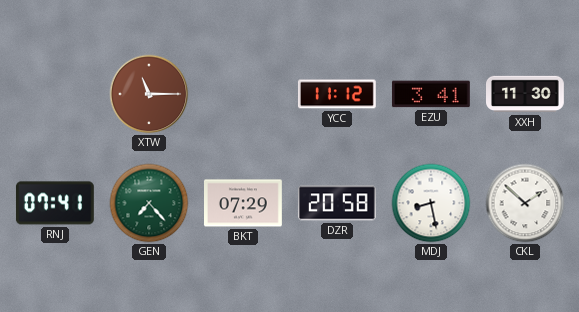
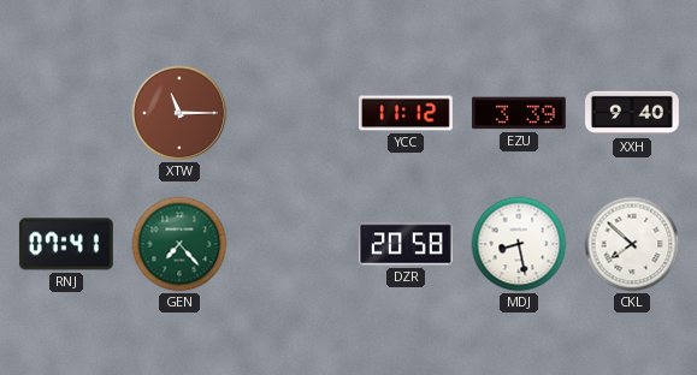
EZU: 3:41 -> 3:39 (519, 113)
XXH: 11:30 -> 9:40 (633, 113)
BKT: 07:29 -> none (244, 203)
CKL: 1:52 -> 7:52 (632, 244)
